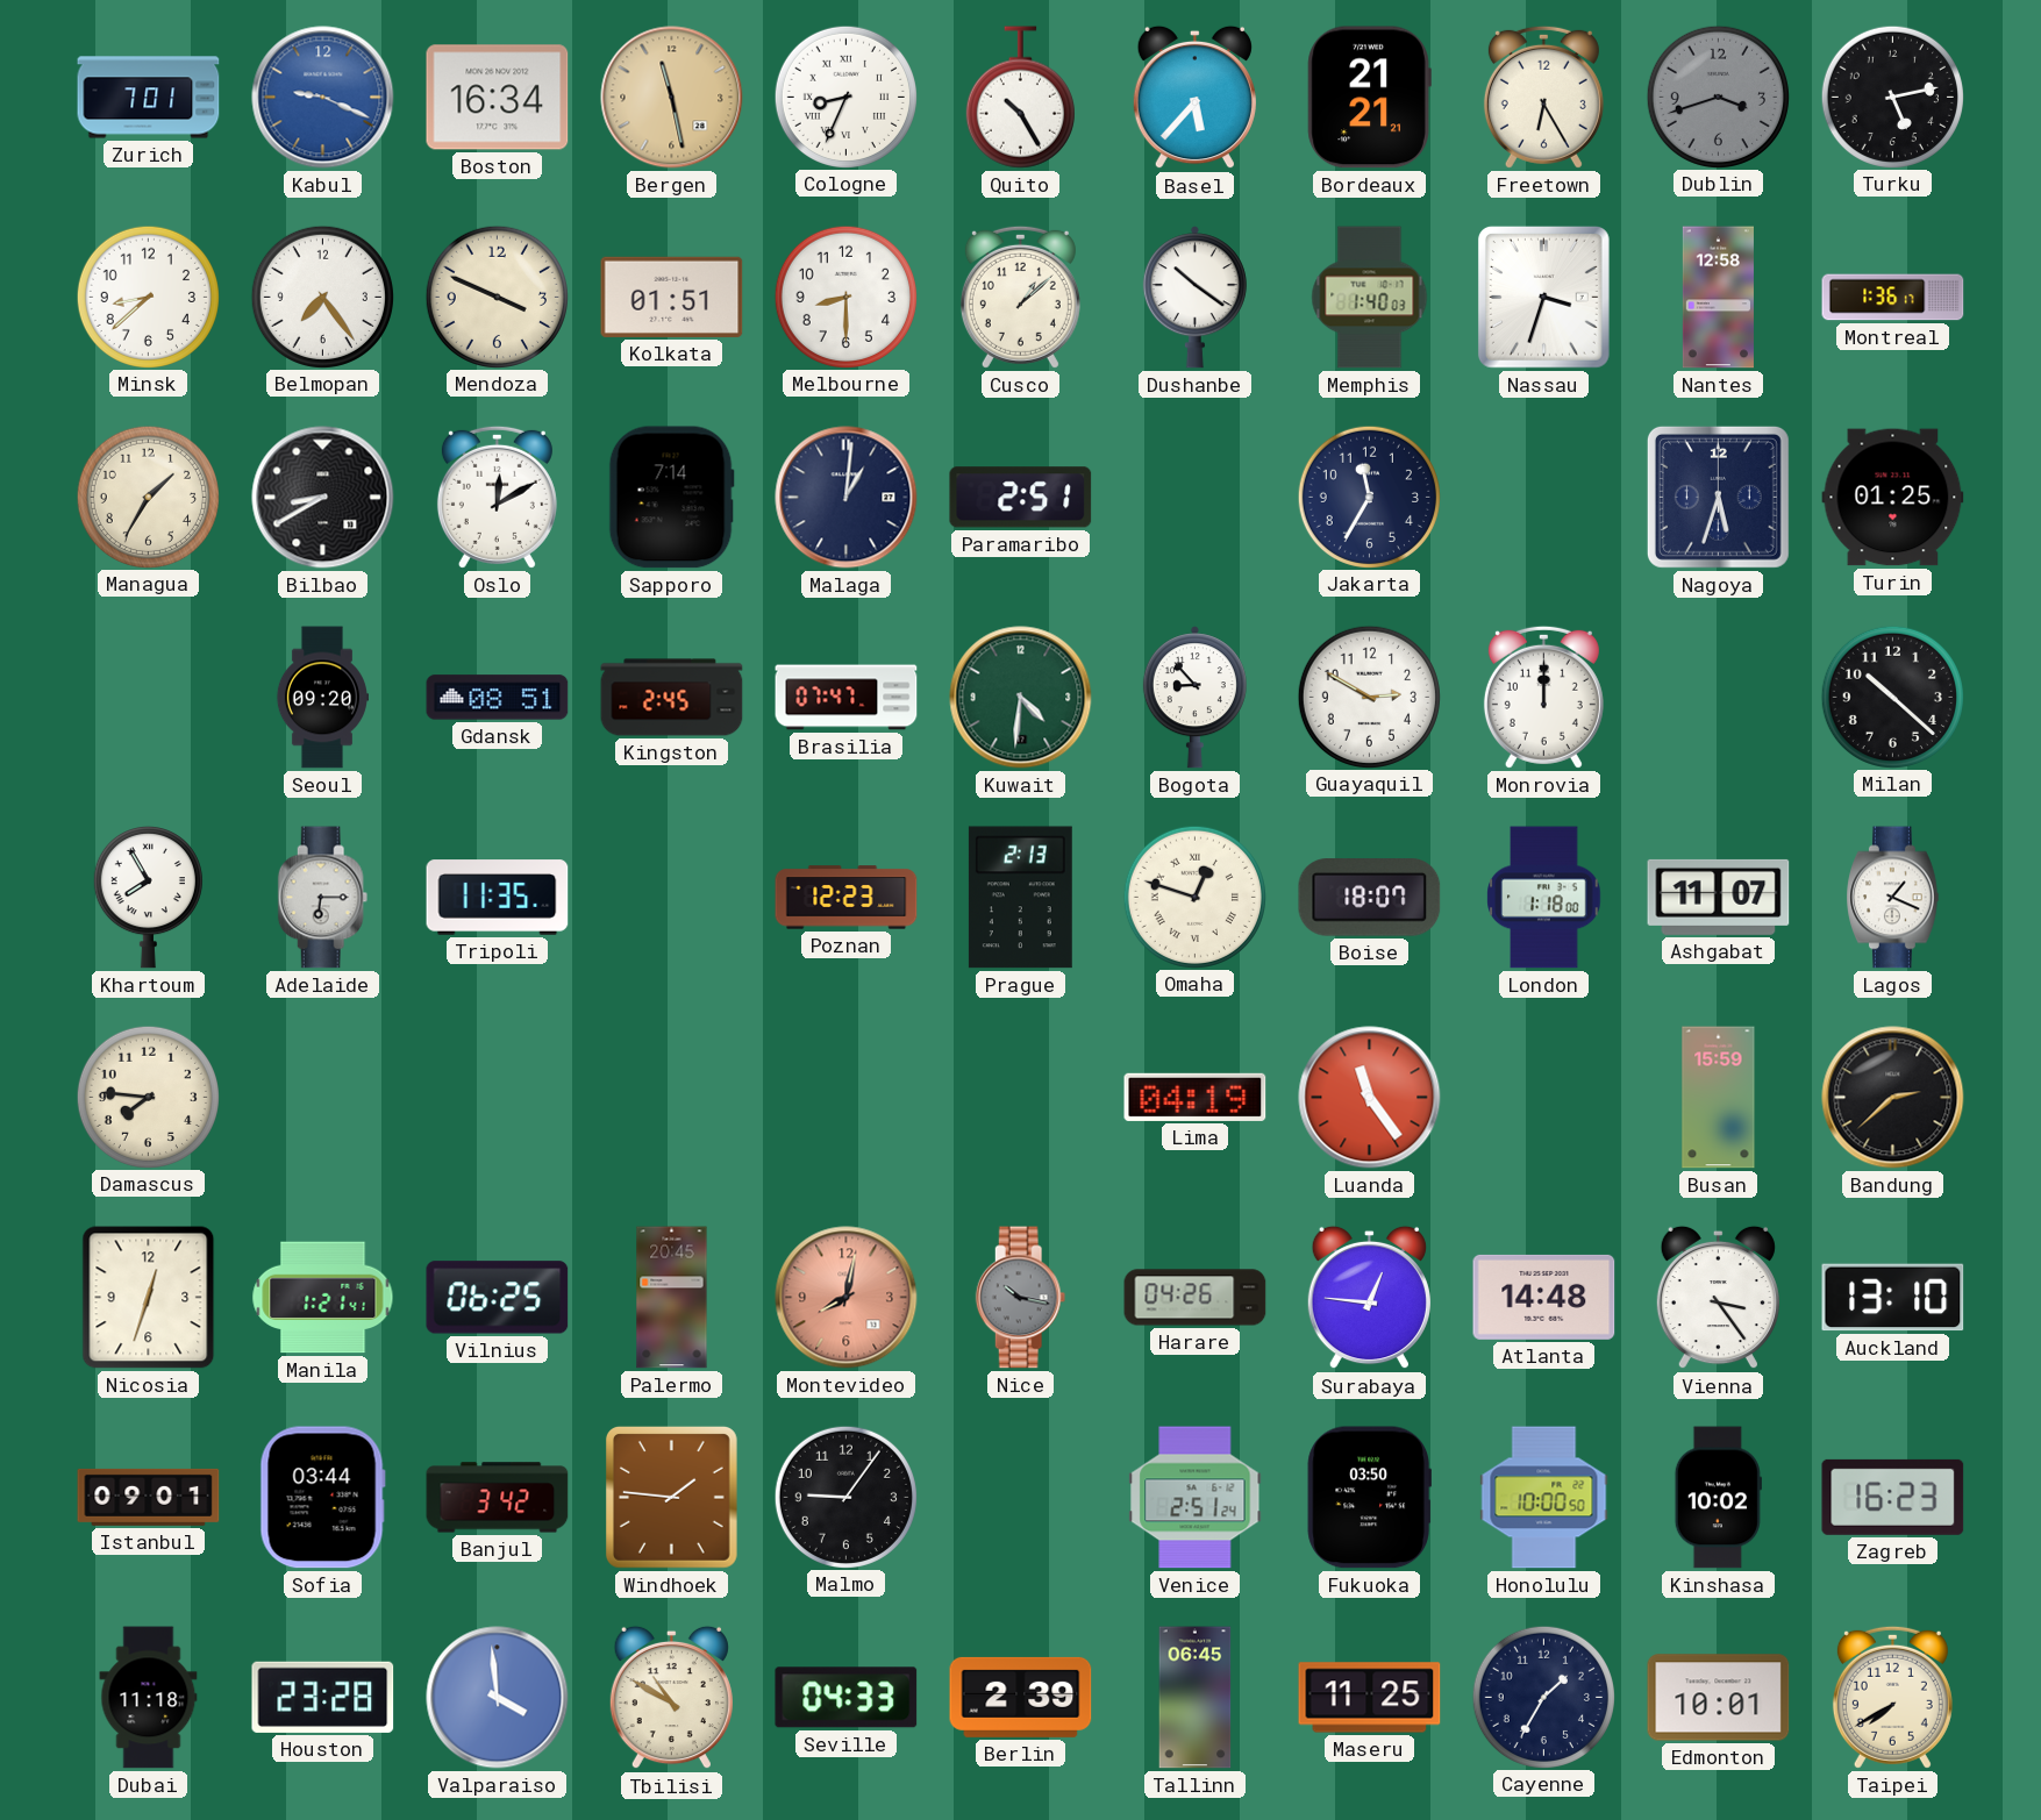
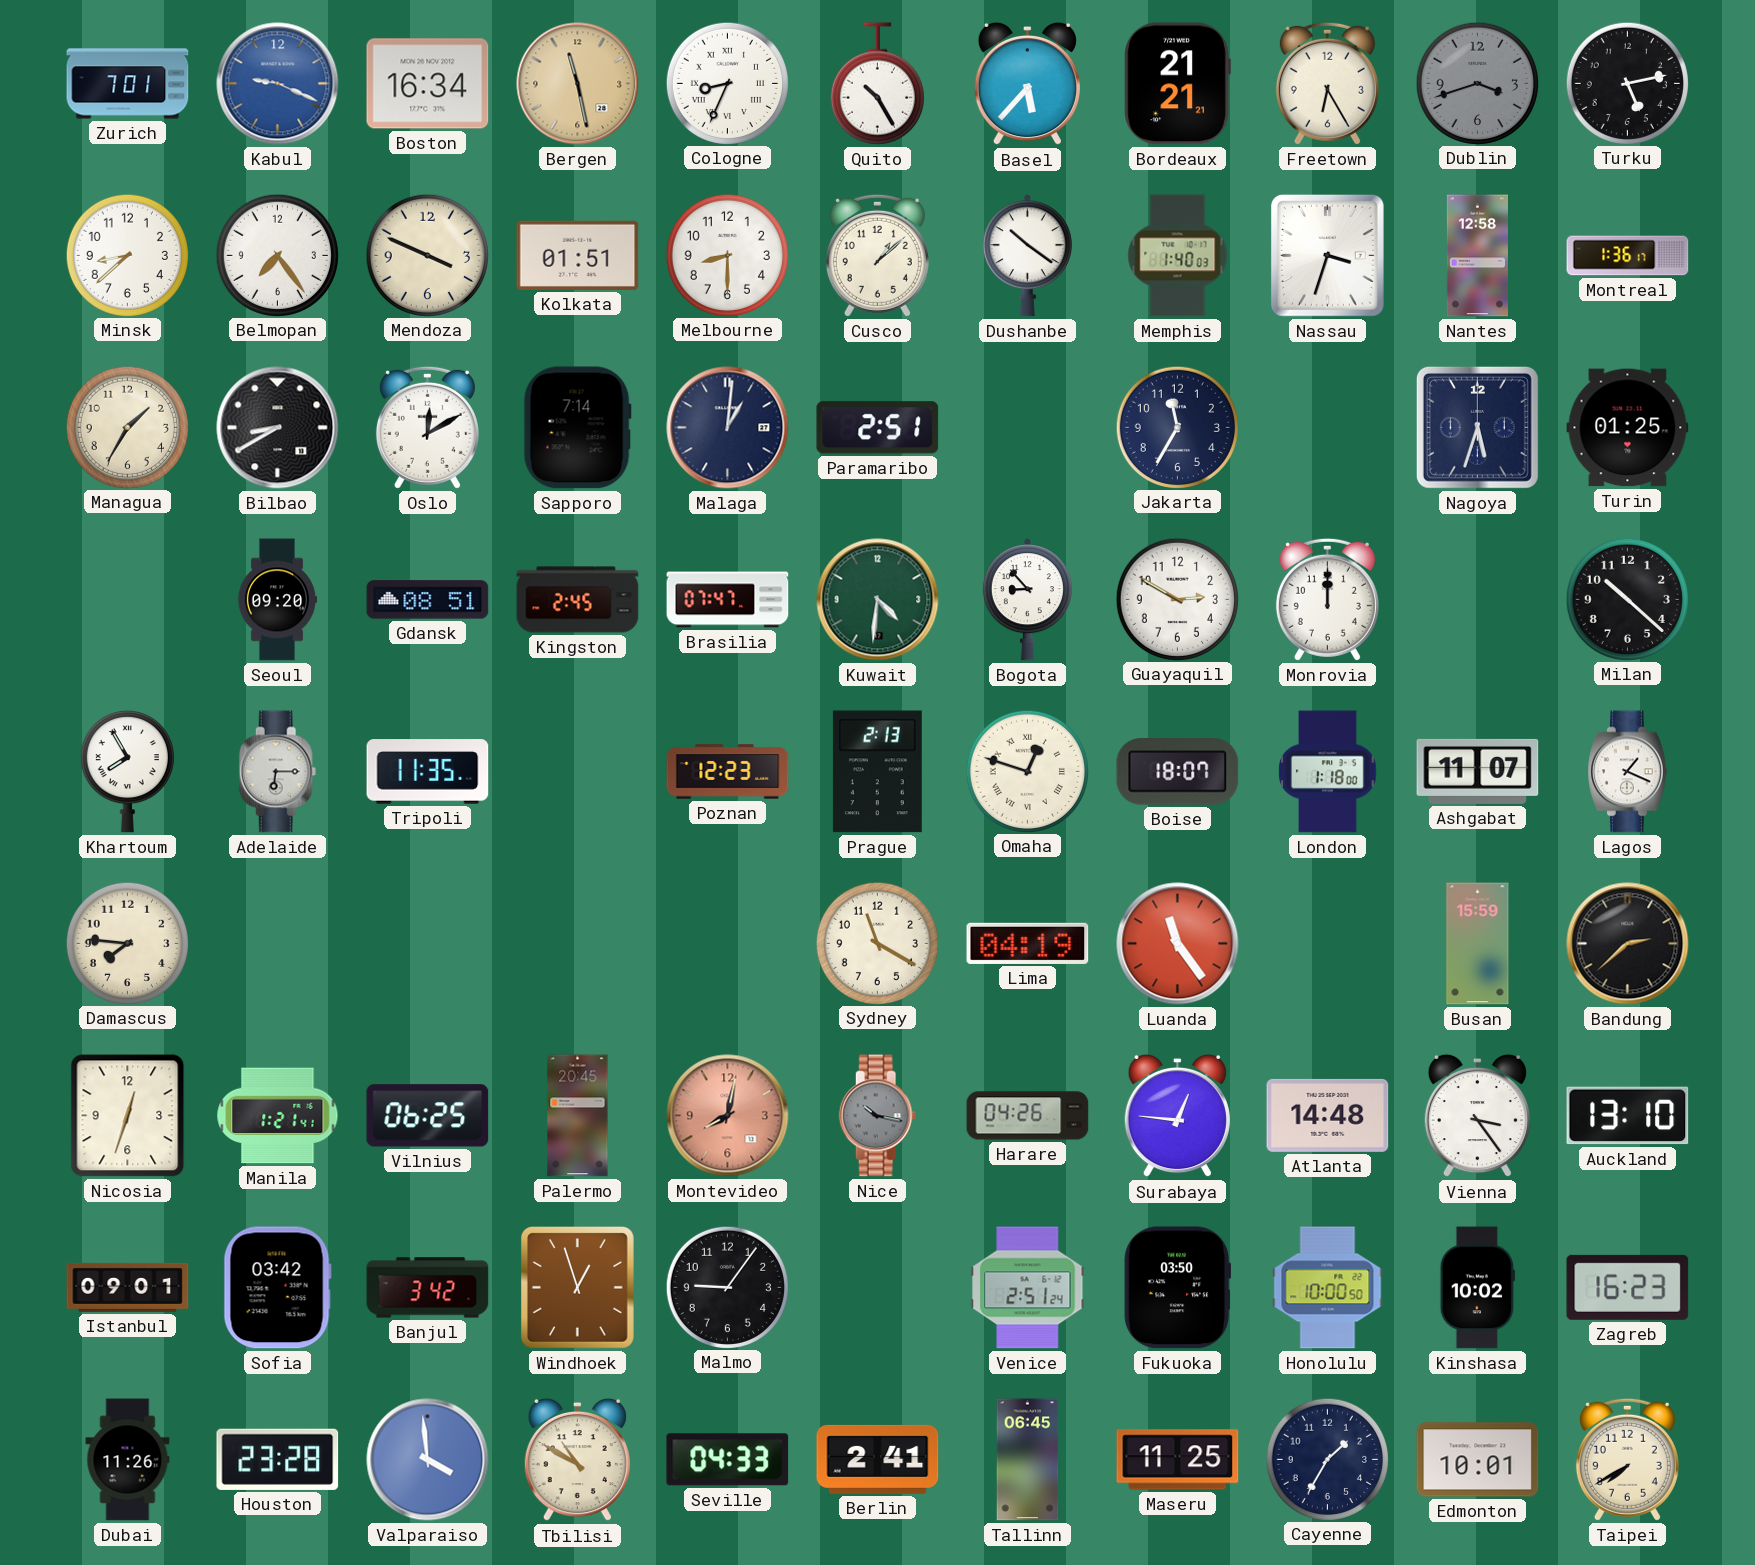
Sydney: none -> 11:20 (877, 943)
Sofia: 03:44 -> 03:42 (277, 1288)
Windhoek: 1:46 -> 12:57 (577, 1287)
Dubai: 11:18 -> 11:26 (128, 1460)
Berlin: 2:39 -> 2:41 (878, 1459)
